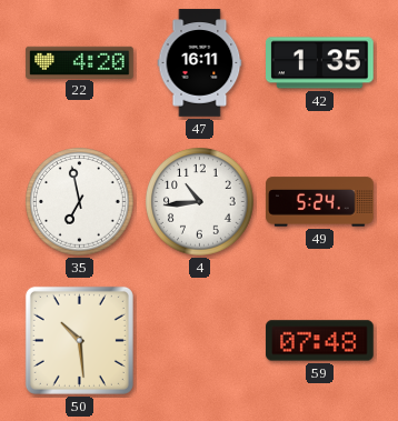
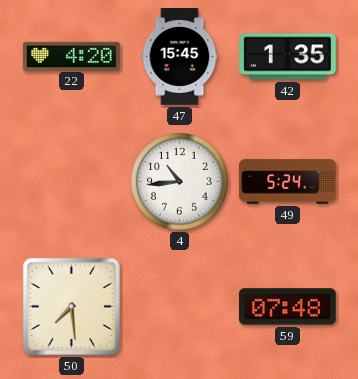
47: 16:11 -> 15:45 (180, 57)
35: 6:58 -> none (80, 202)
50: 10:29 -> 7:29 (71, 306)
